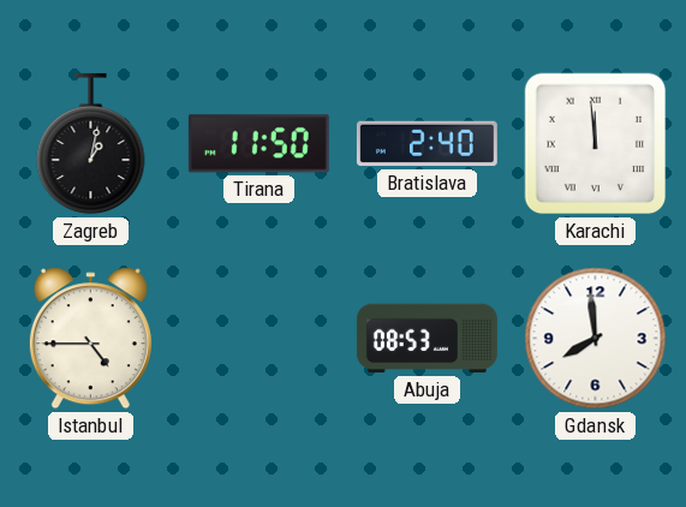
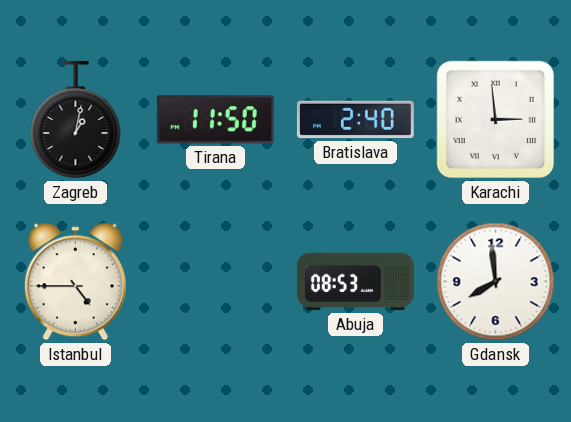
Karachi: 11:59 -> 2:59 (496, 120)
